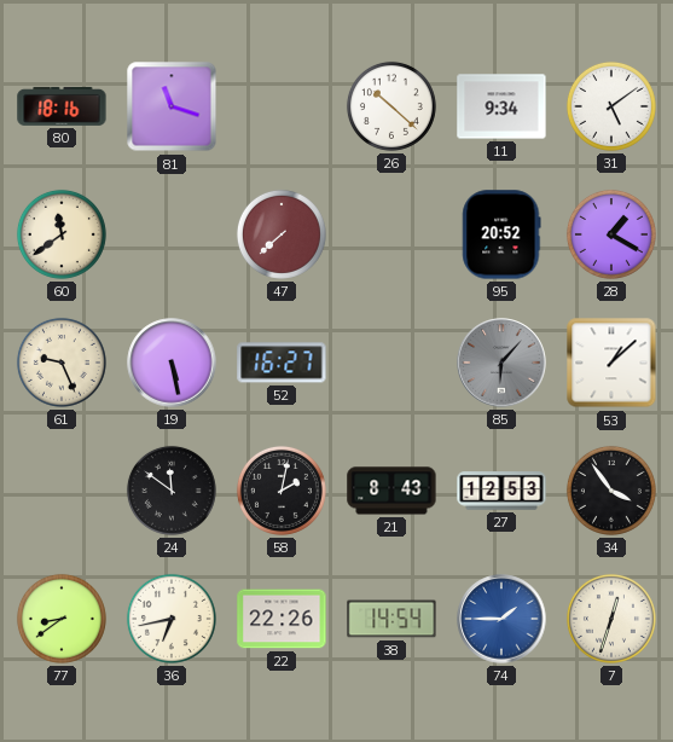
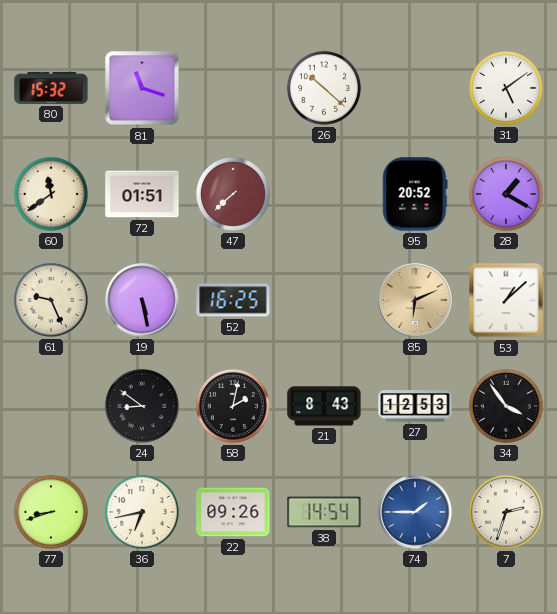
80: 18:16 -> 15:32 (51, 88)
11: 9:34 -> none (501, 106)
72: none -> 01:51 (142, 194)
52: 16:27 -> 16:25 (233, 300)
85: 6:07 -> 6:11 (415, 300)
85 dial: grey -> champagne (415, 300)
24: 11:51 -> 8:51 (142, 406)
77: 8:39 -> 8:42 (51, 512)
22: 22:26 -> 09:26 (233, 512)
7: 12:33 -> 2:33 (506, 512)
